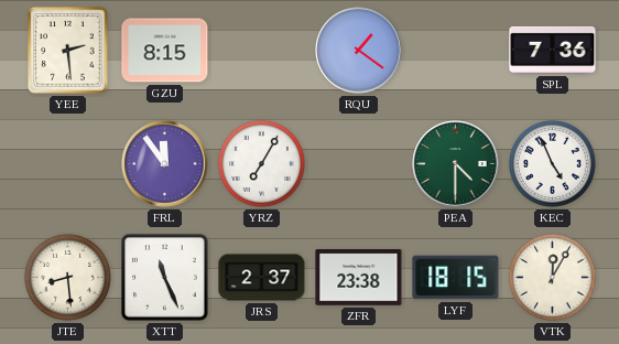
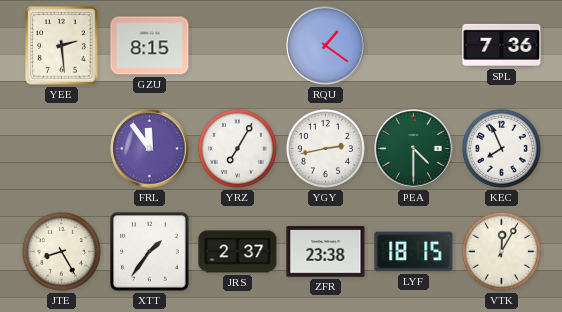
YGY: none -> 2:43 (325, 148)
KEC: 4:56 -> 7:56 (501, 148)
JTE: 8:29 -> 8:25 (61, 251)
XTT: 11:26 -> 1:36 (150, 252)
